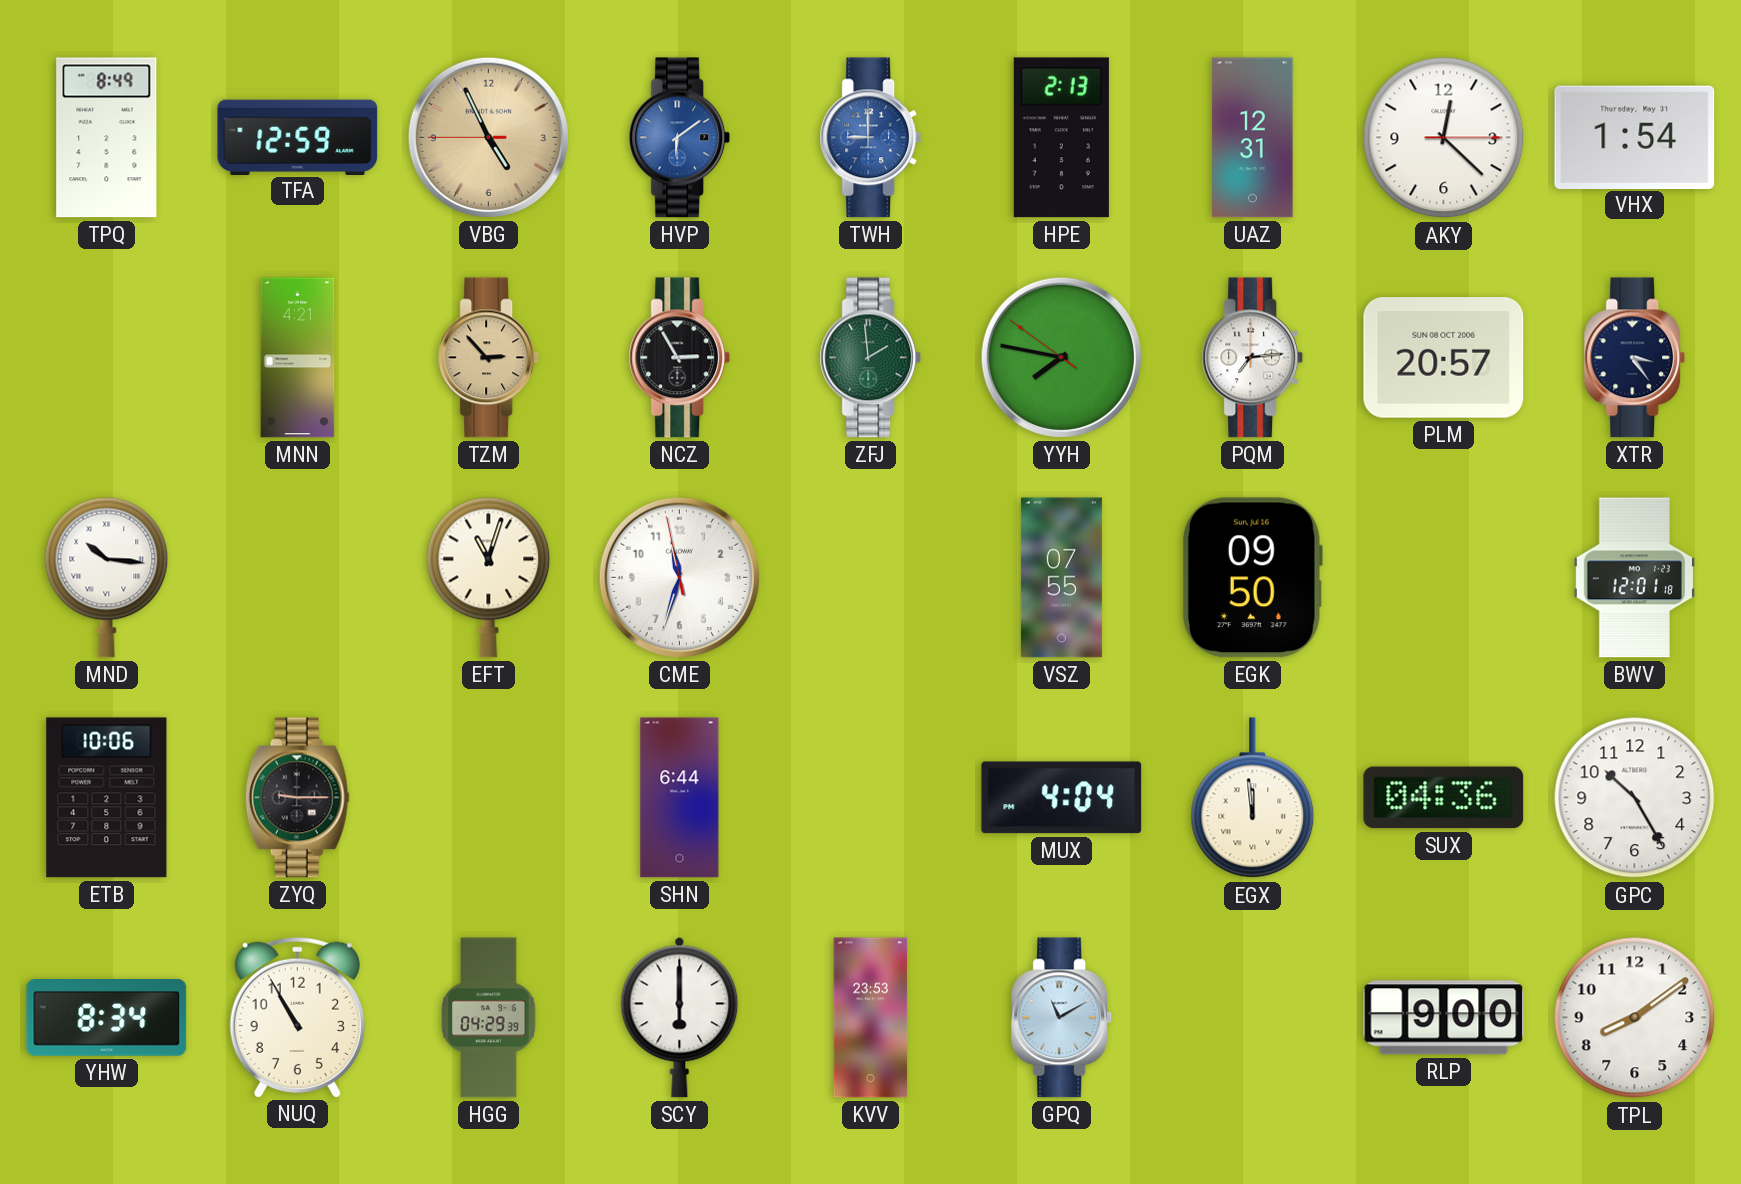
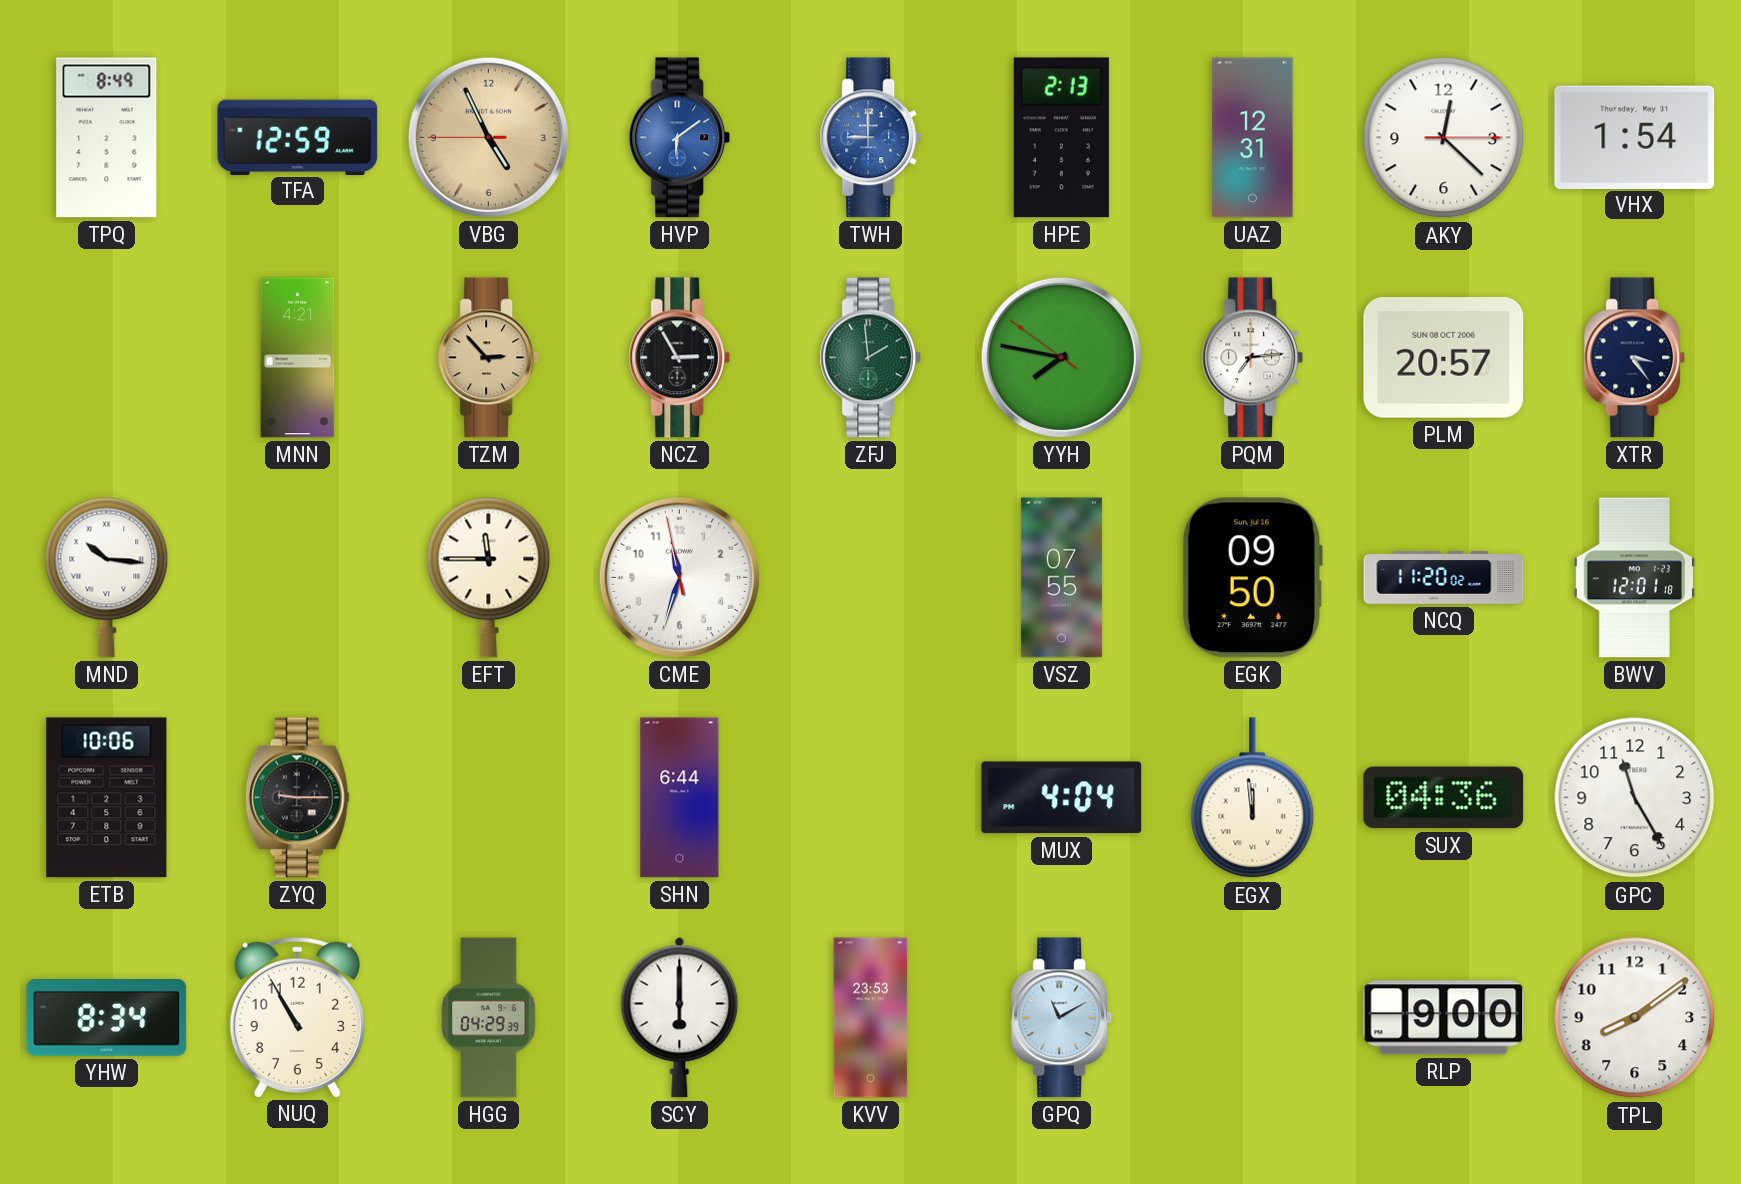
EFT: 11:03 -> 11:45 (489, 577)
NCQ: none -> 11:20 (1444, 578)
GPC: 10:25 -> 11:25 (1635, 798)
